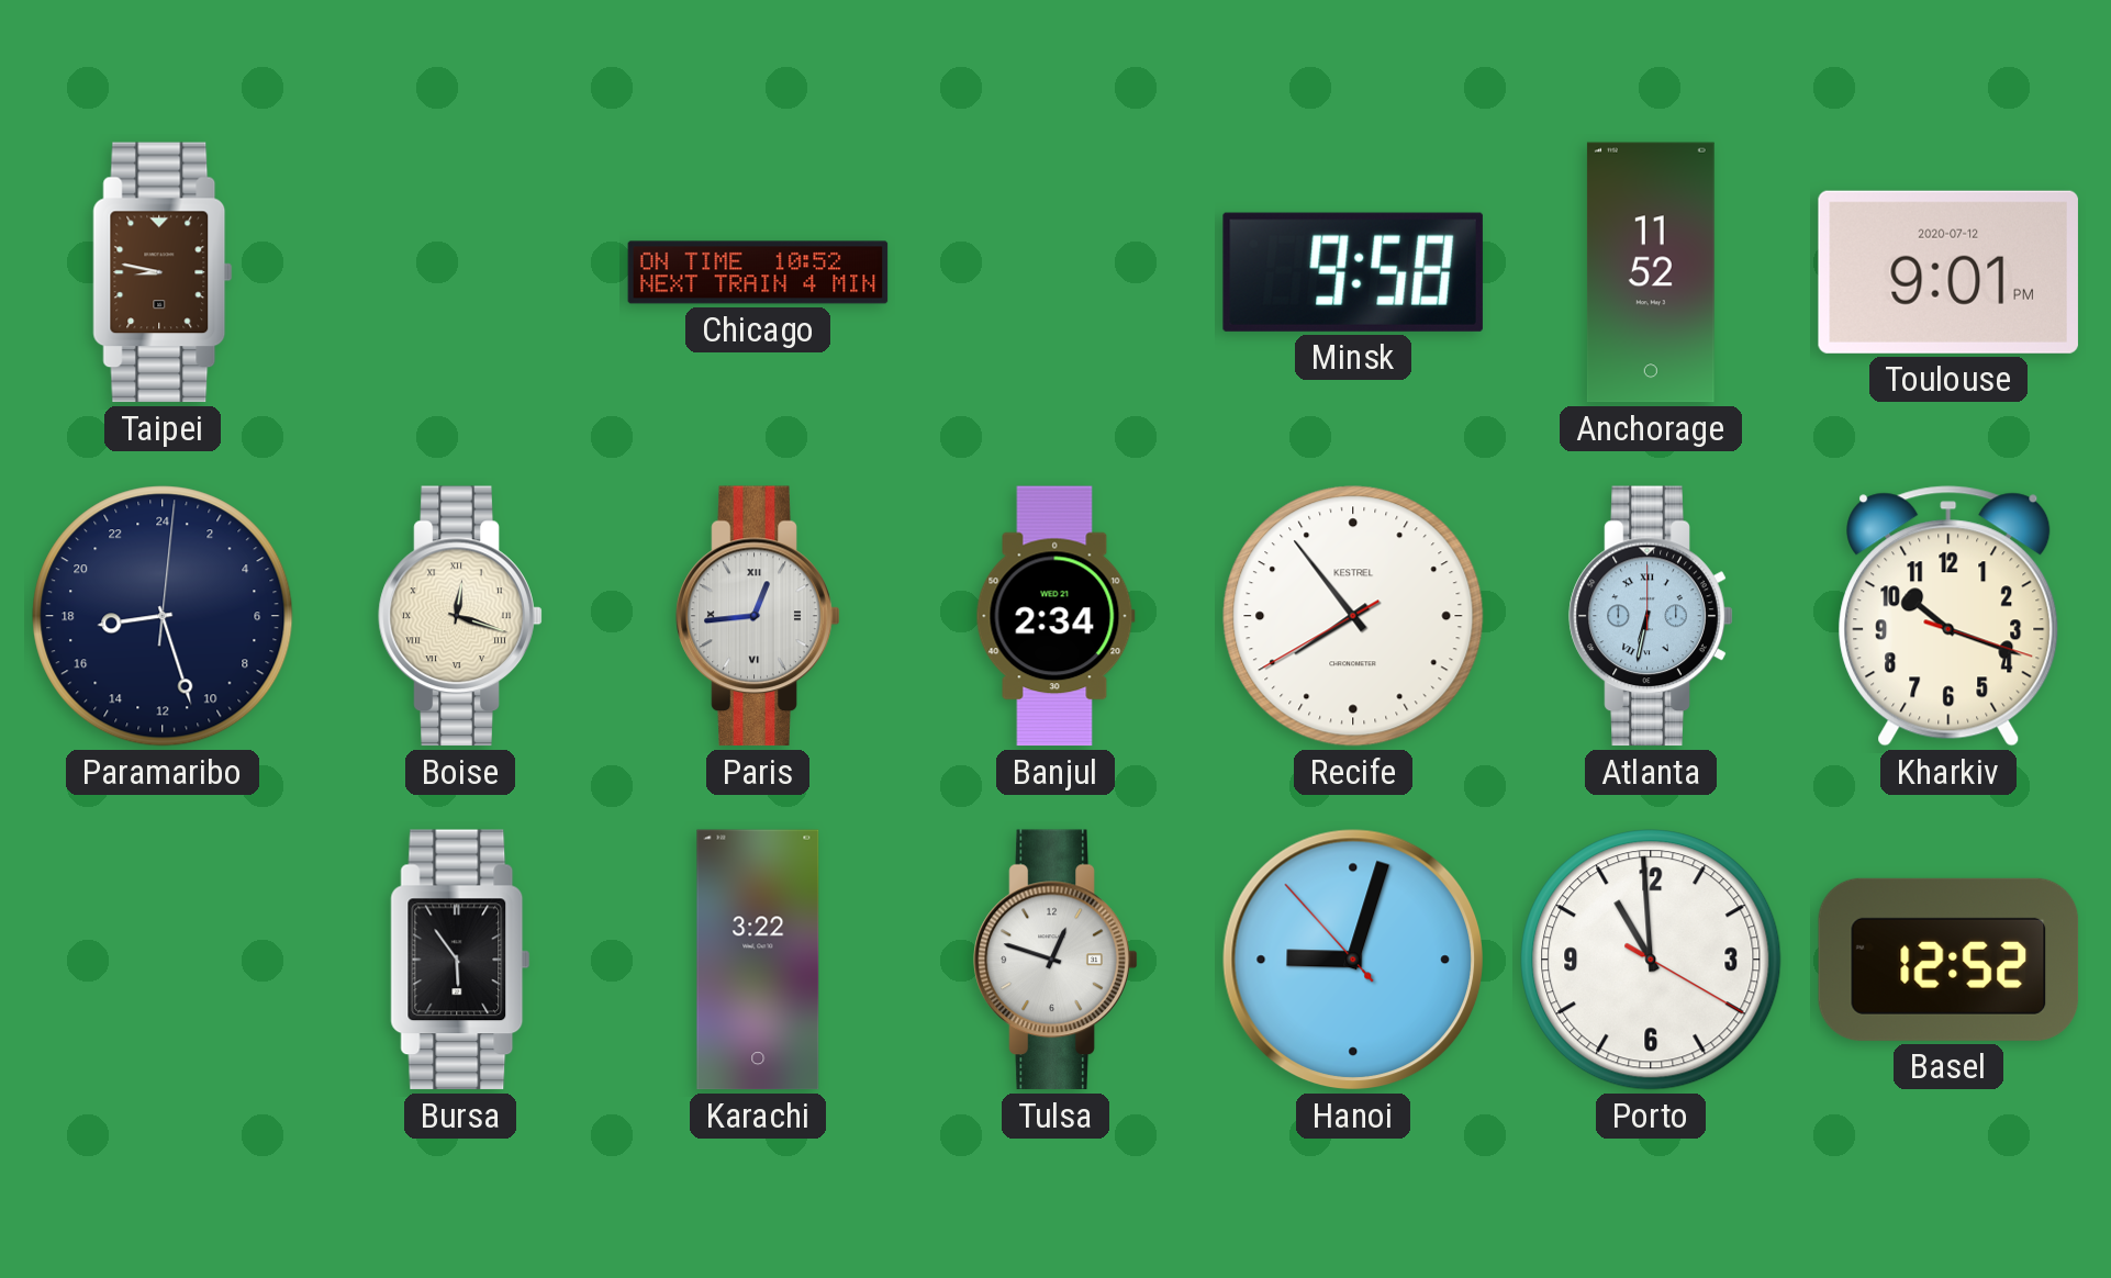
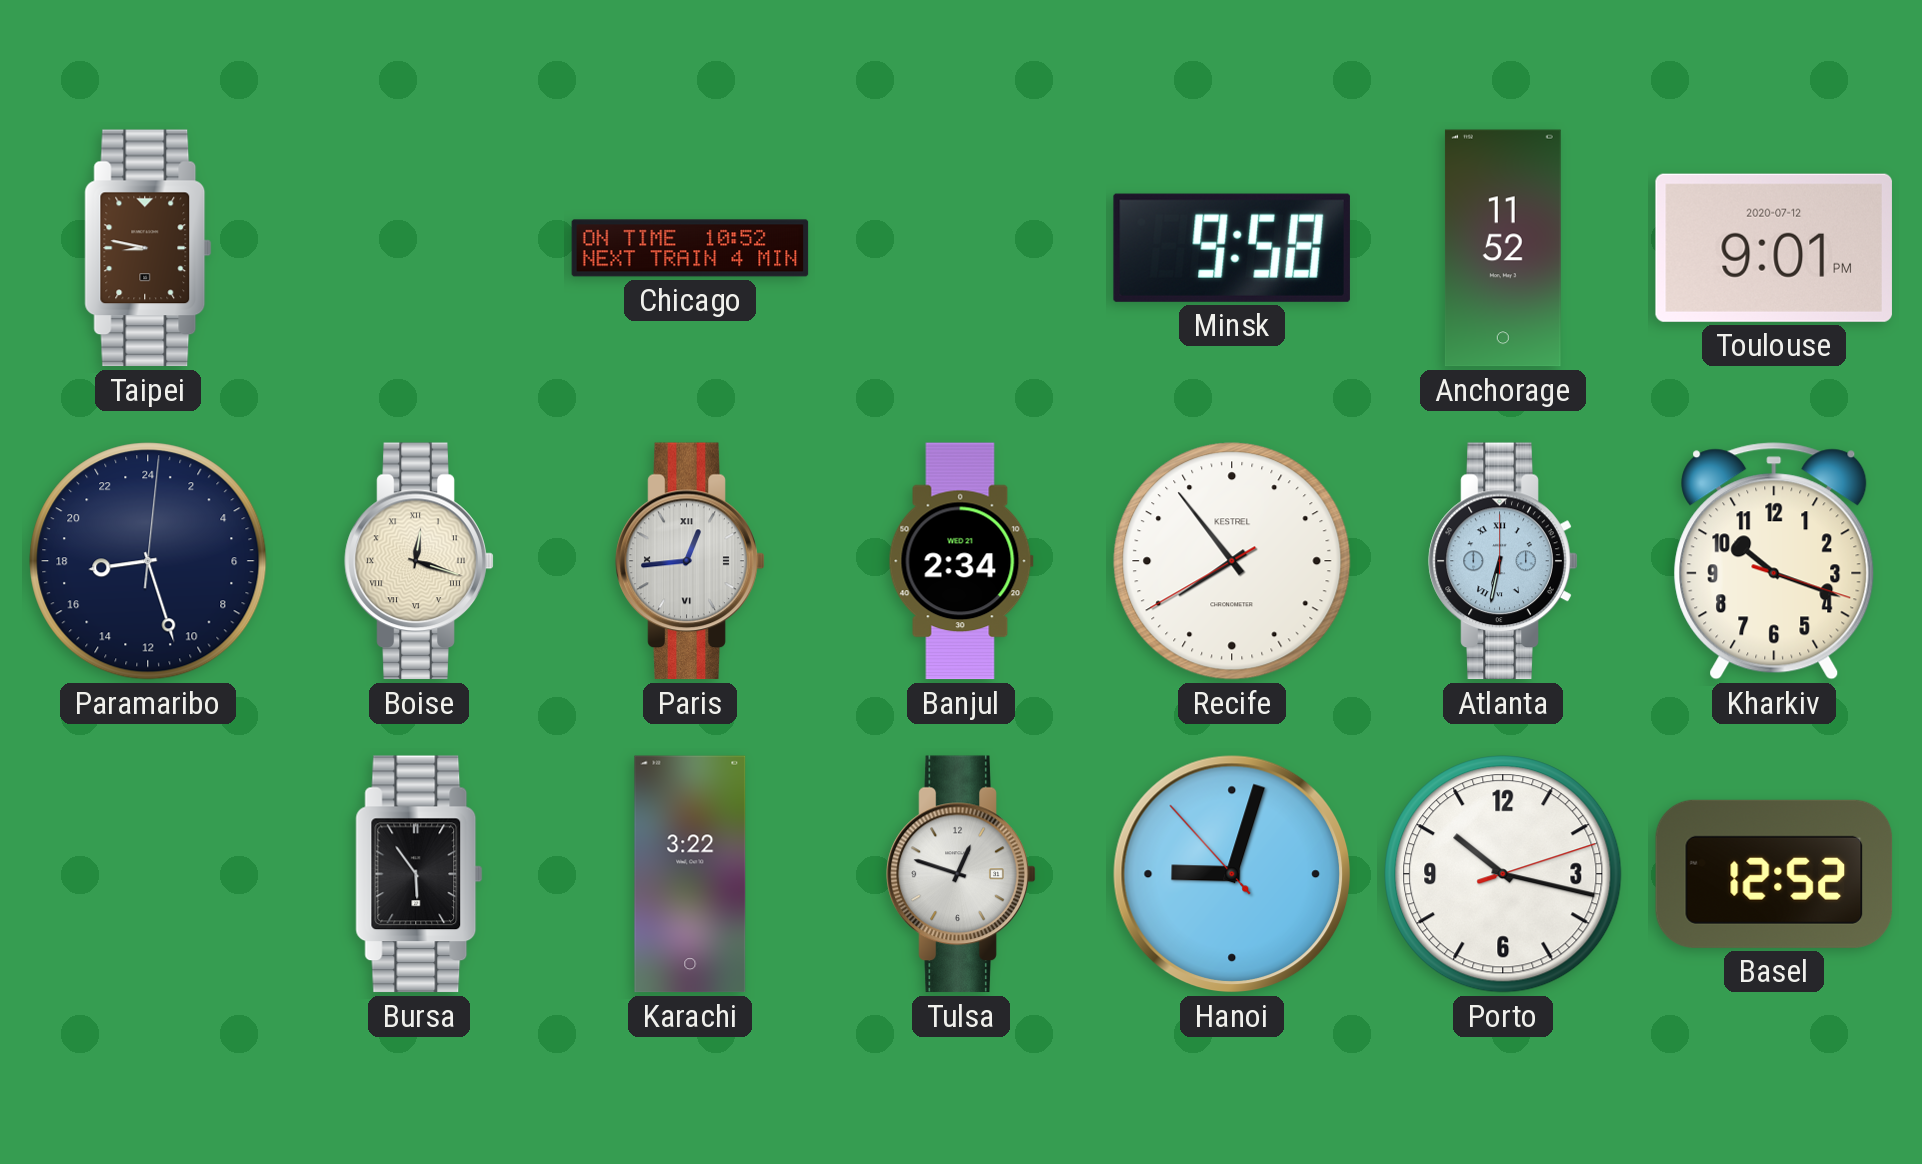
Porto: 10:59 -> 10:17 (1503, 874)
